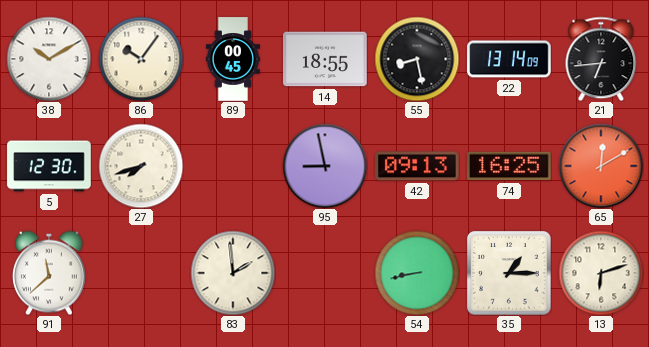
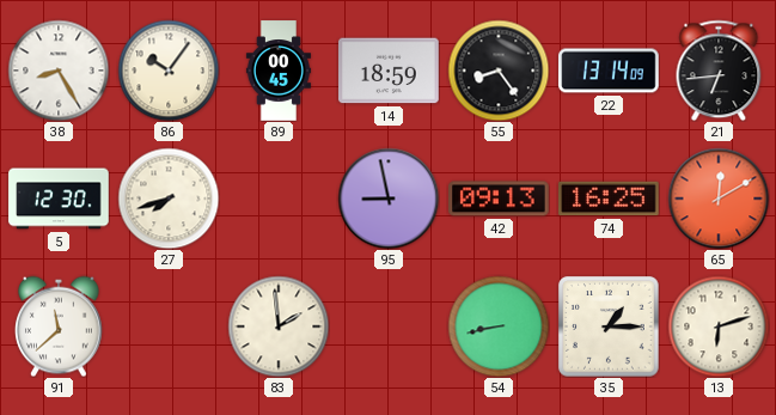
38: 10:10 -> 8:25 (59, 71)
14: 18:55 -> 18:59 (389, 71)
55: 8:28 -> 8:24 (499, 71)
